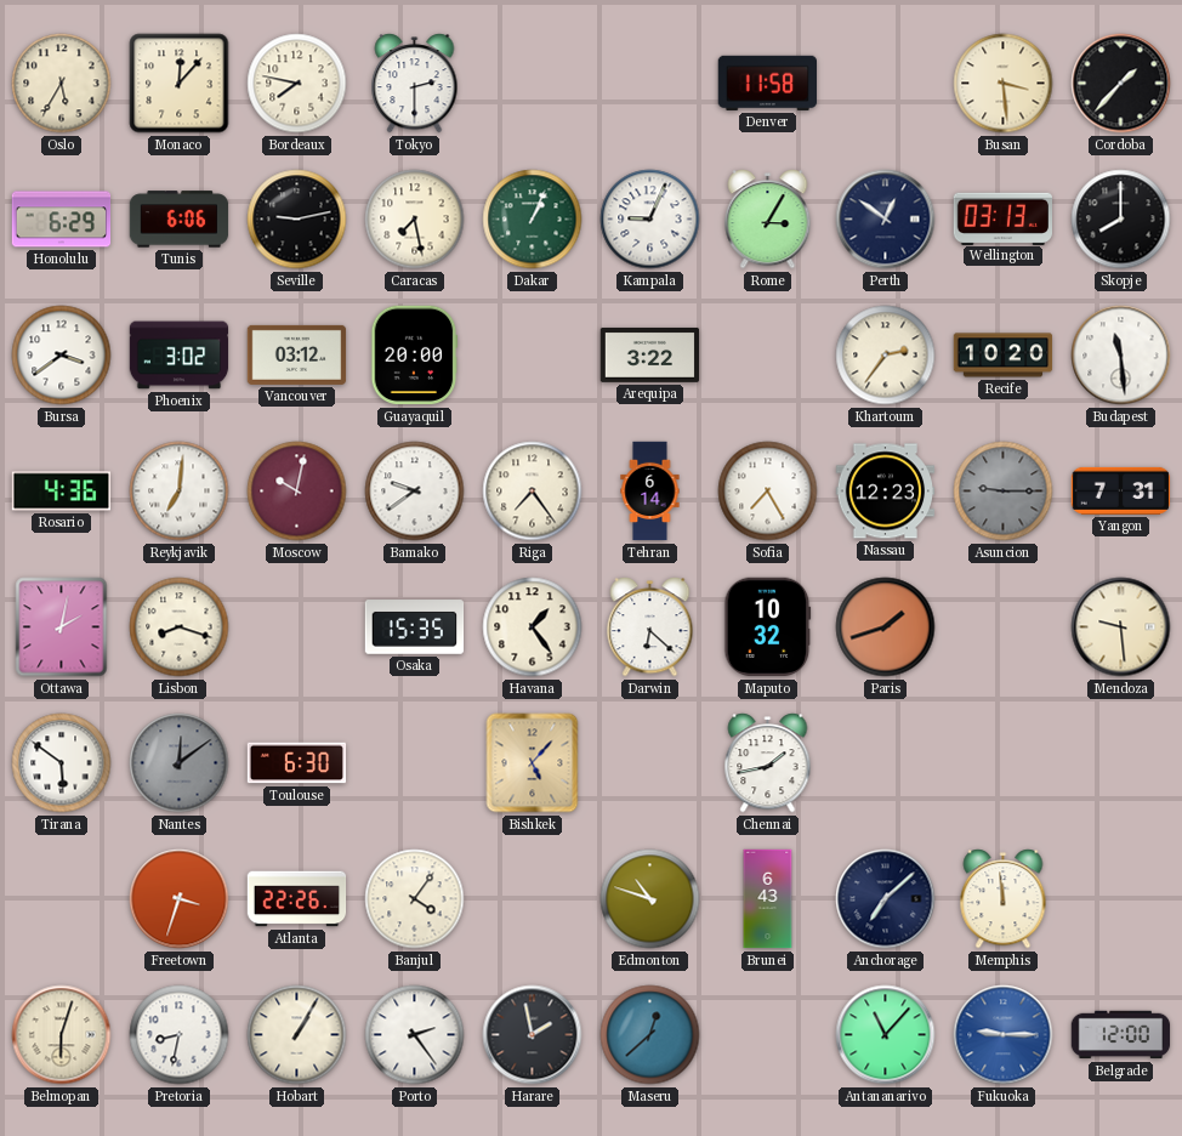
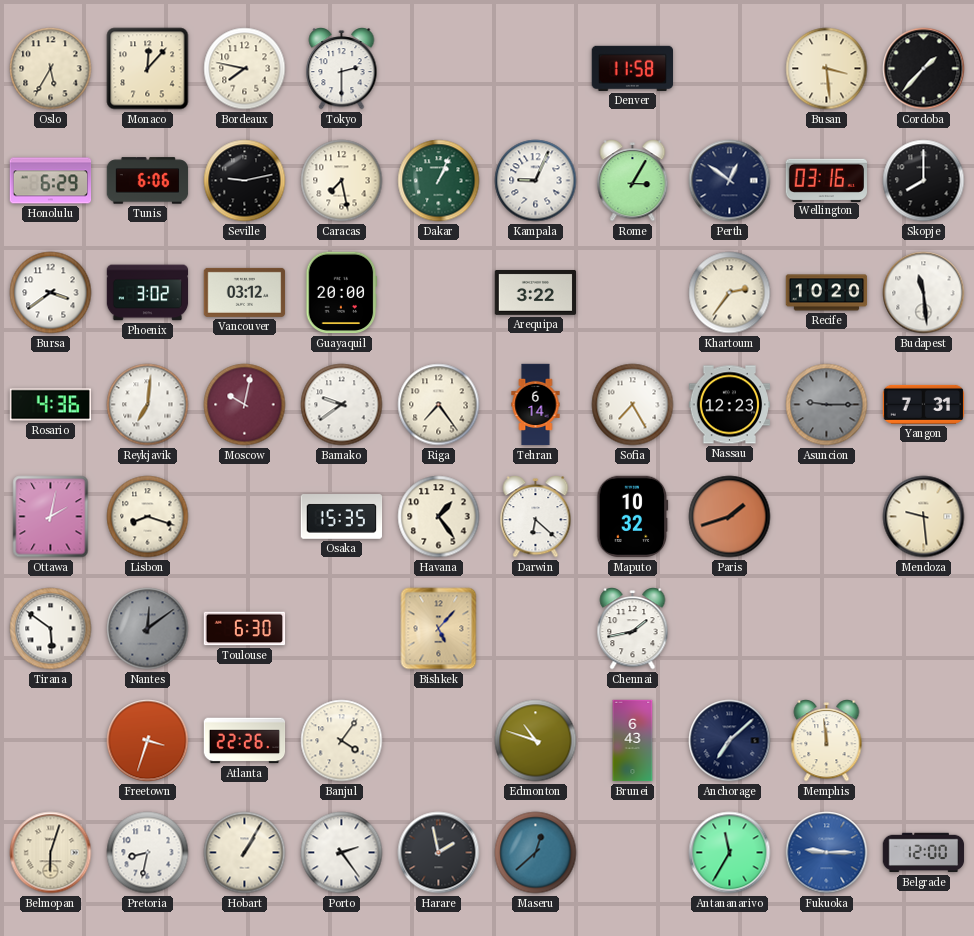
Wellington: 03:13 -> 03:16 (826, 180)
Antananarivo: 11:07 -> 11:35 (730, 853)
